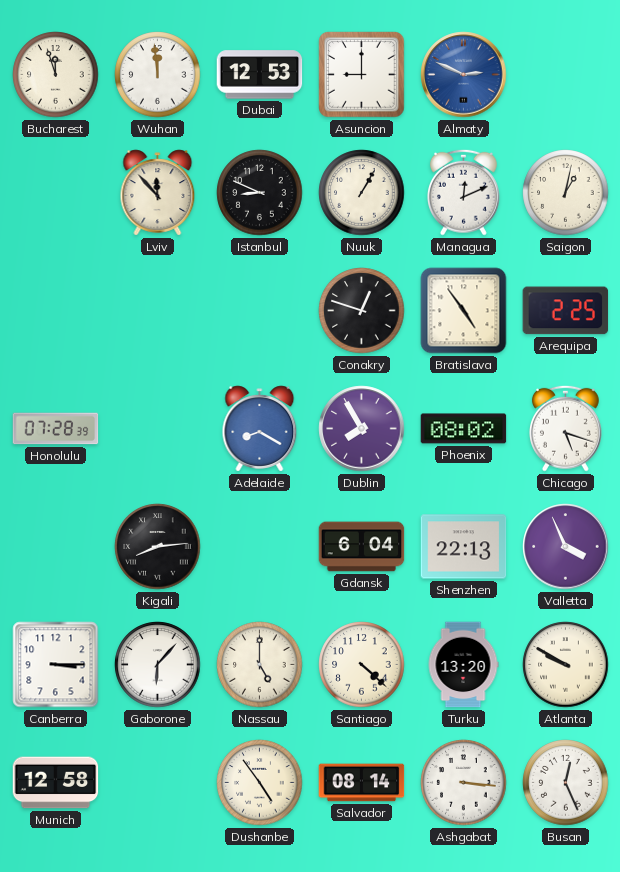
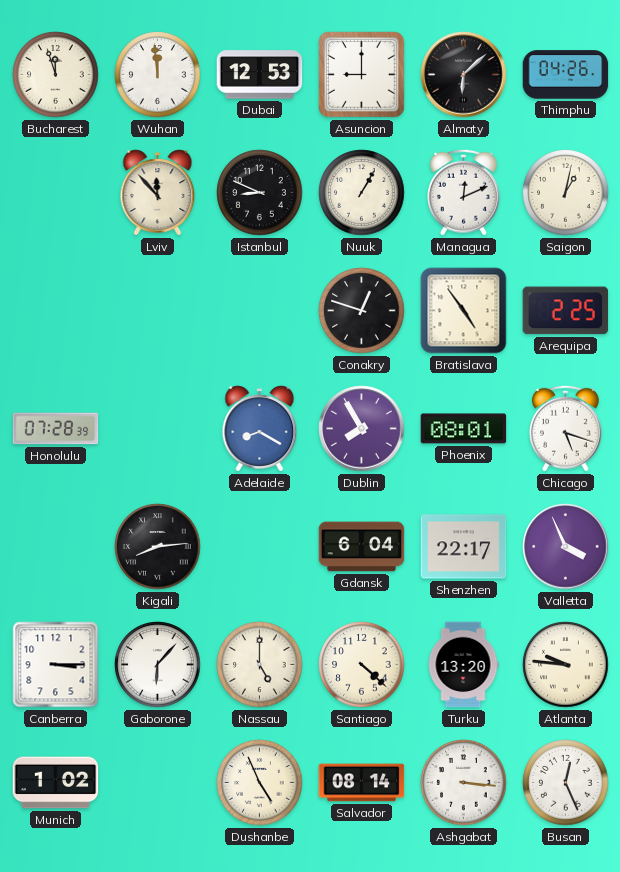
Almaty: 2:49 -> 6:08 (464, 75)
Almaty dial: blue -> black (464, 75)
Thimphu: none -> 04:26 (566, 75)
Phoenix: 08:02 -> 08:01 (464, 429)
Shenzhen: 22:13 -> 22:17 (464, 547)
Atlanta: 9:50 -> 9:46 (566, 665)
Munich: 12:58 -> 1:02 (56, 783)
Dushanbe: 4:54 -> 4:56 (260, 783)
